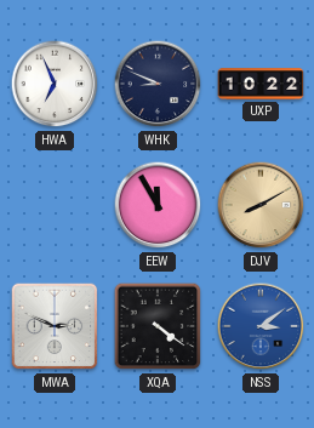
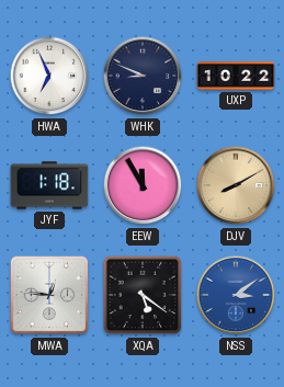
JYF: none -> 1:18 (49, 185)
MWA: 2:49 -> 12:46 (49, 295)
XQA: 4:21 -> 5:21 (143, 295)
